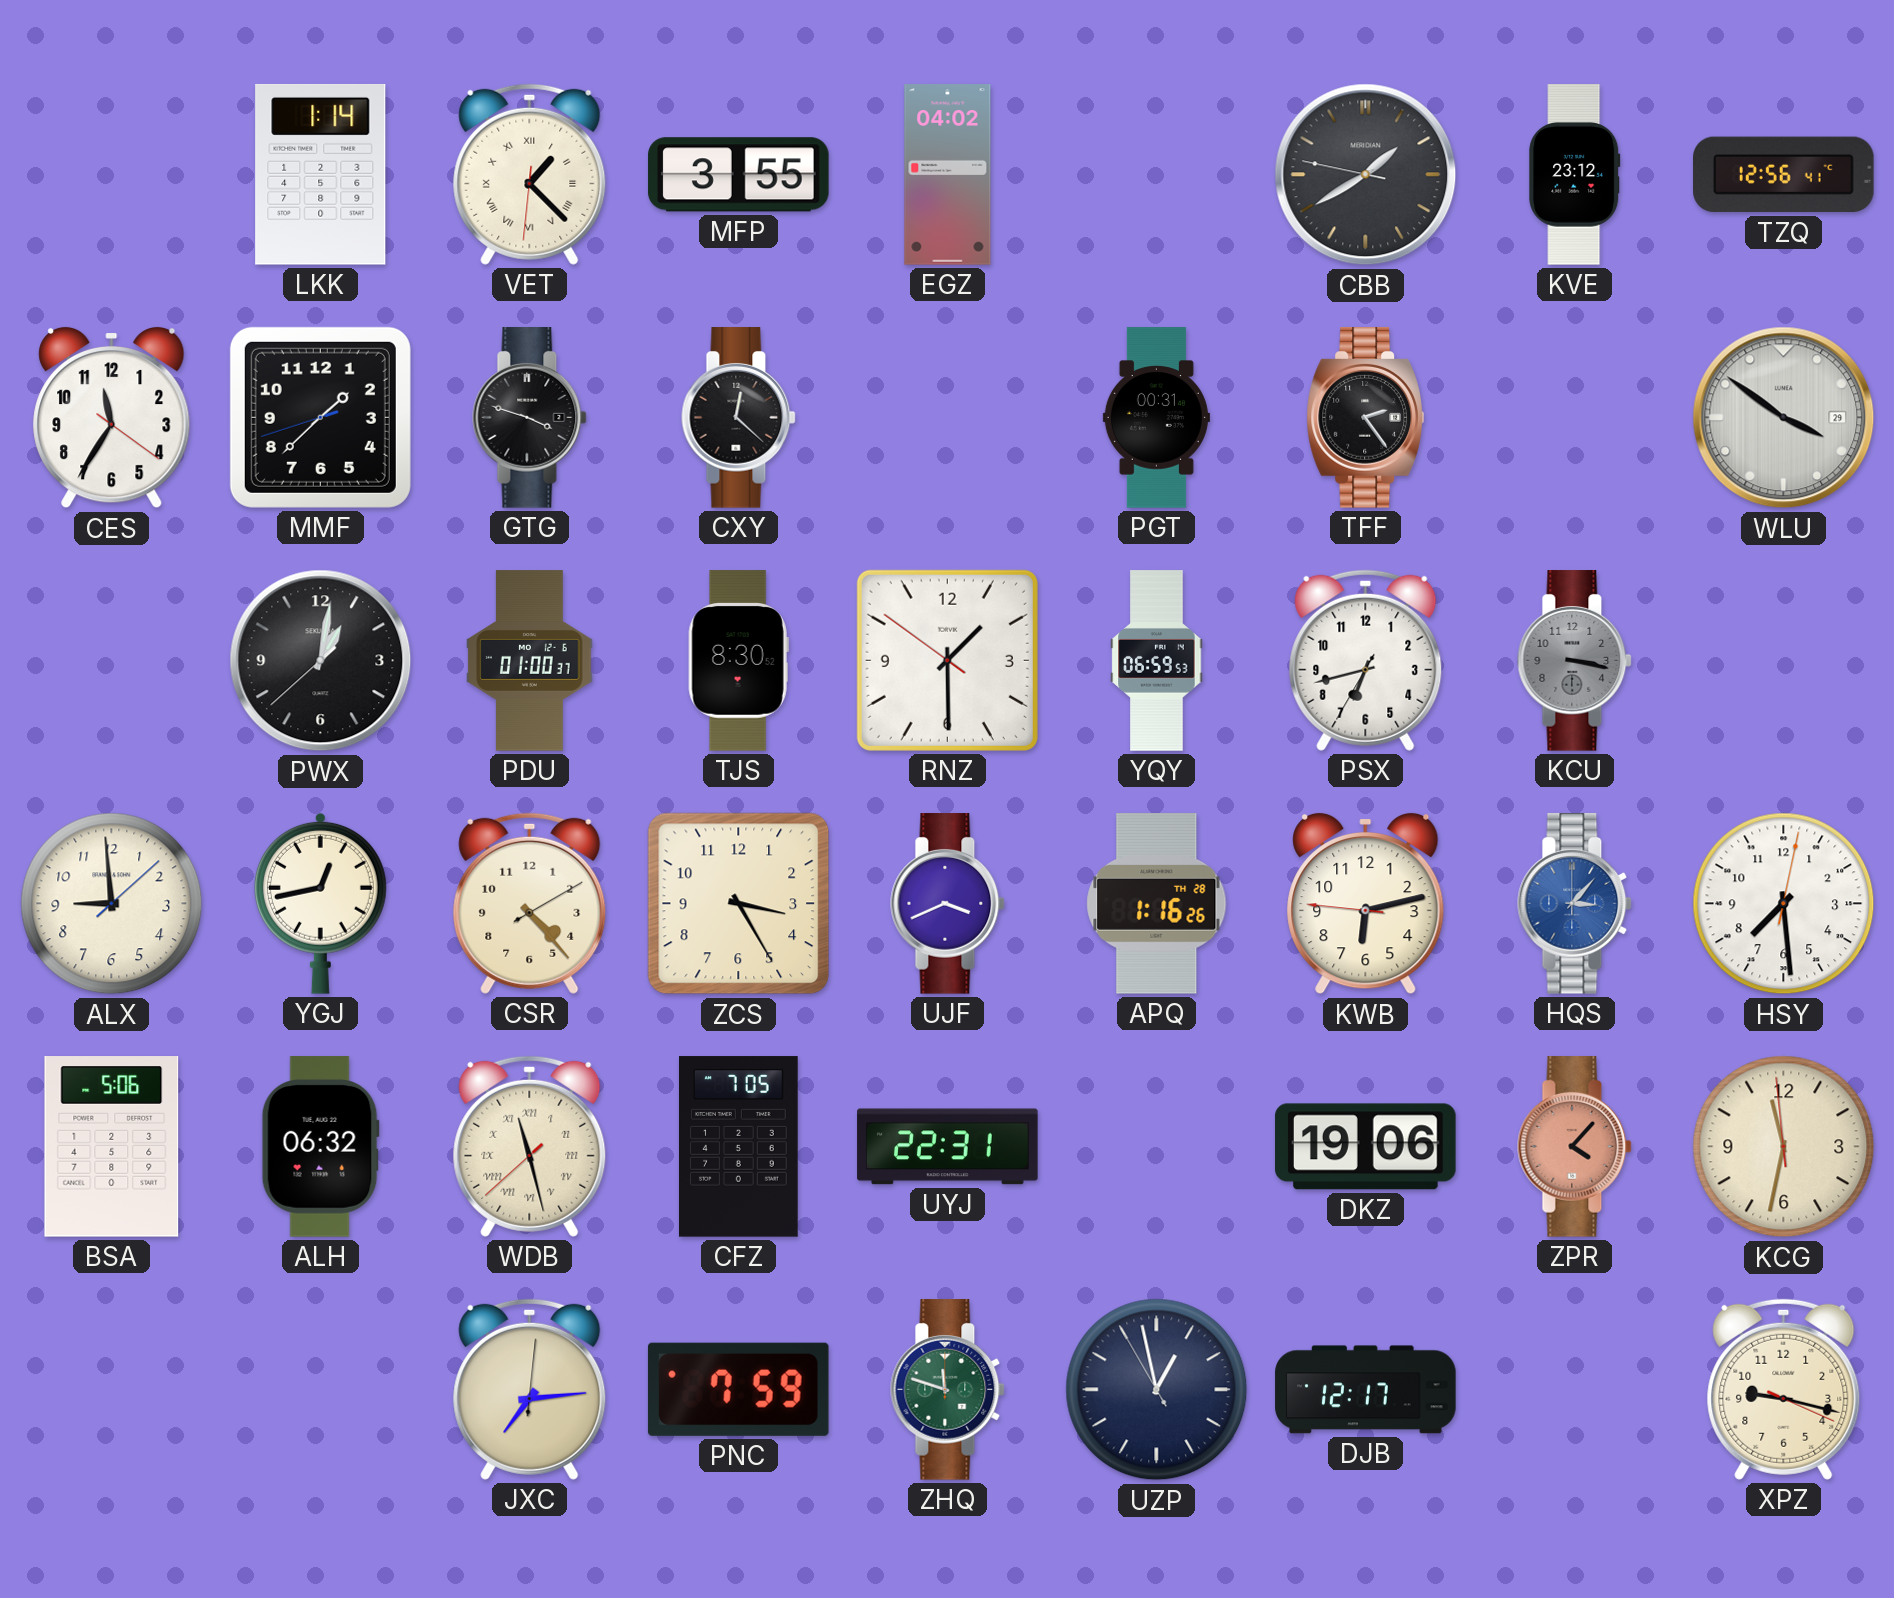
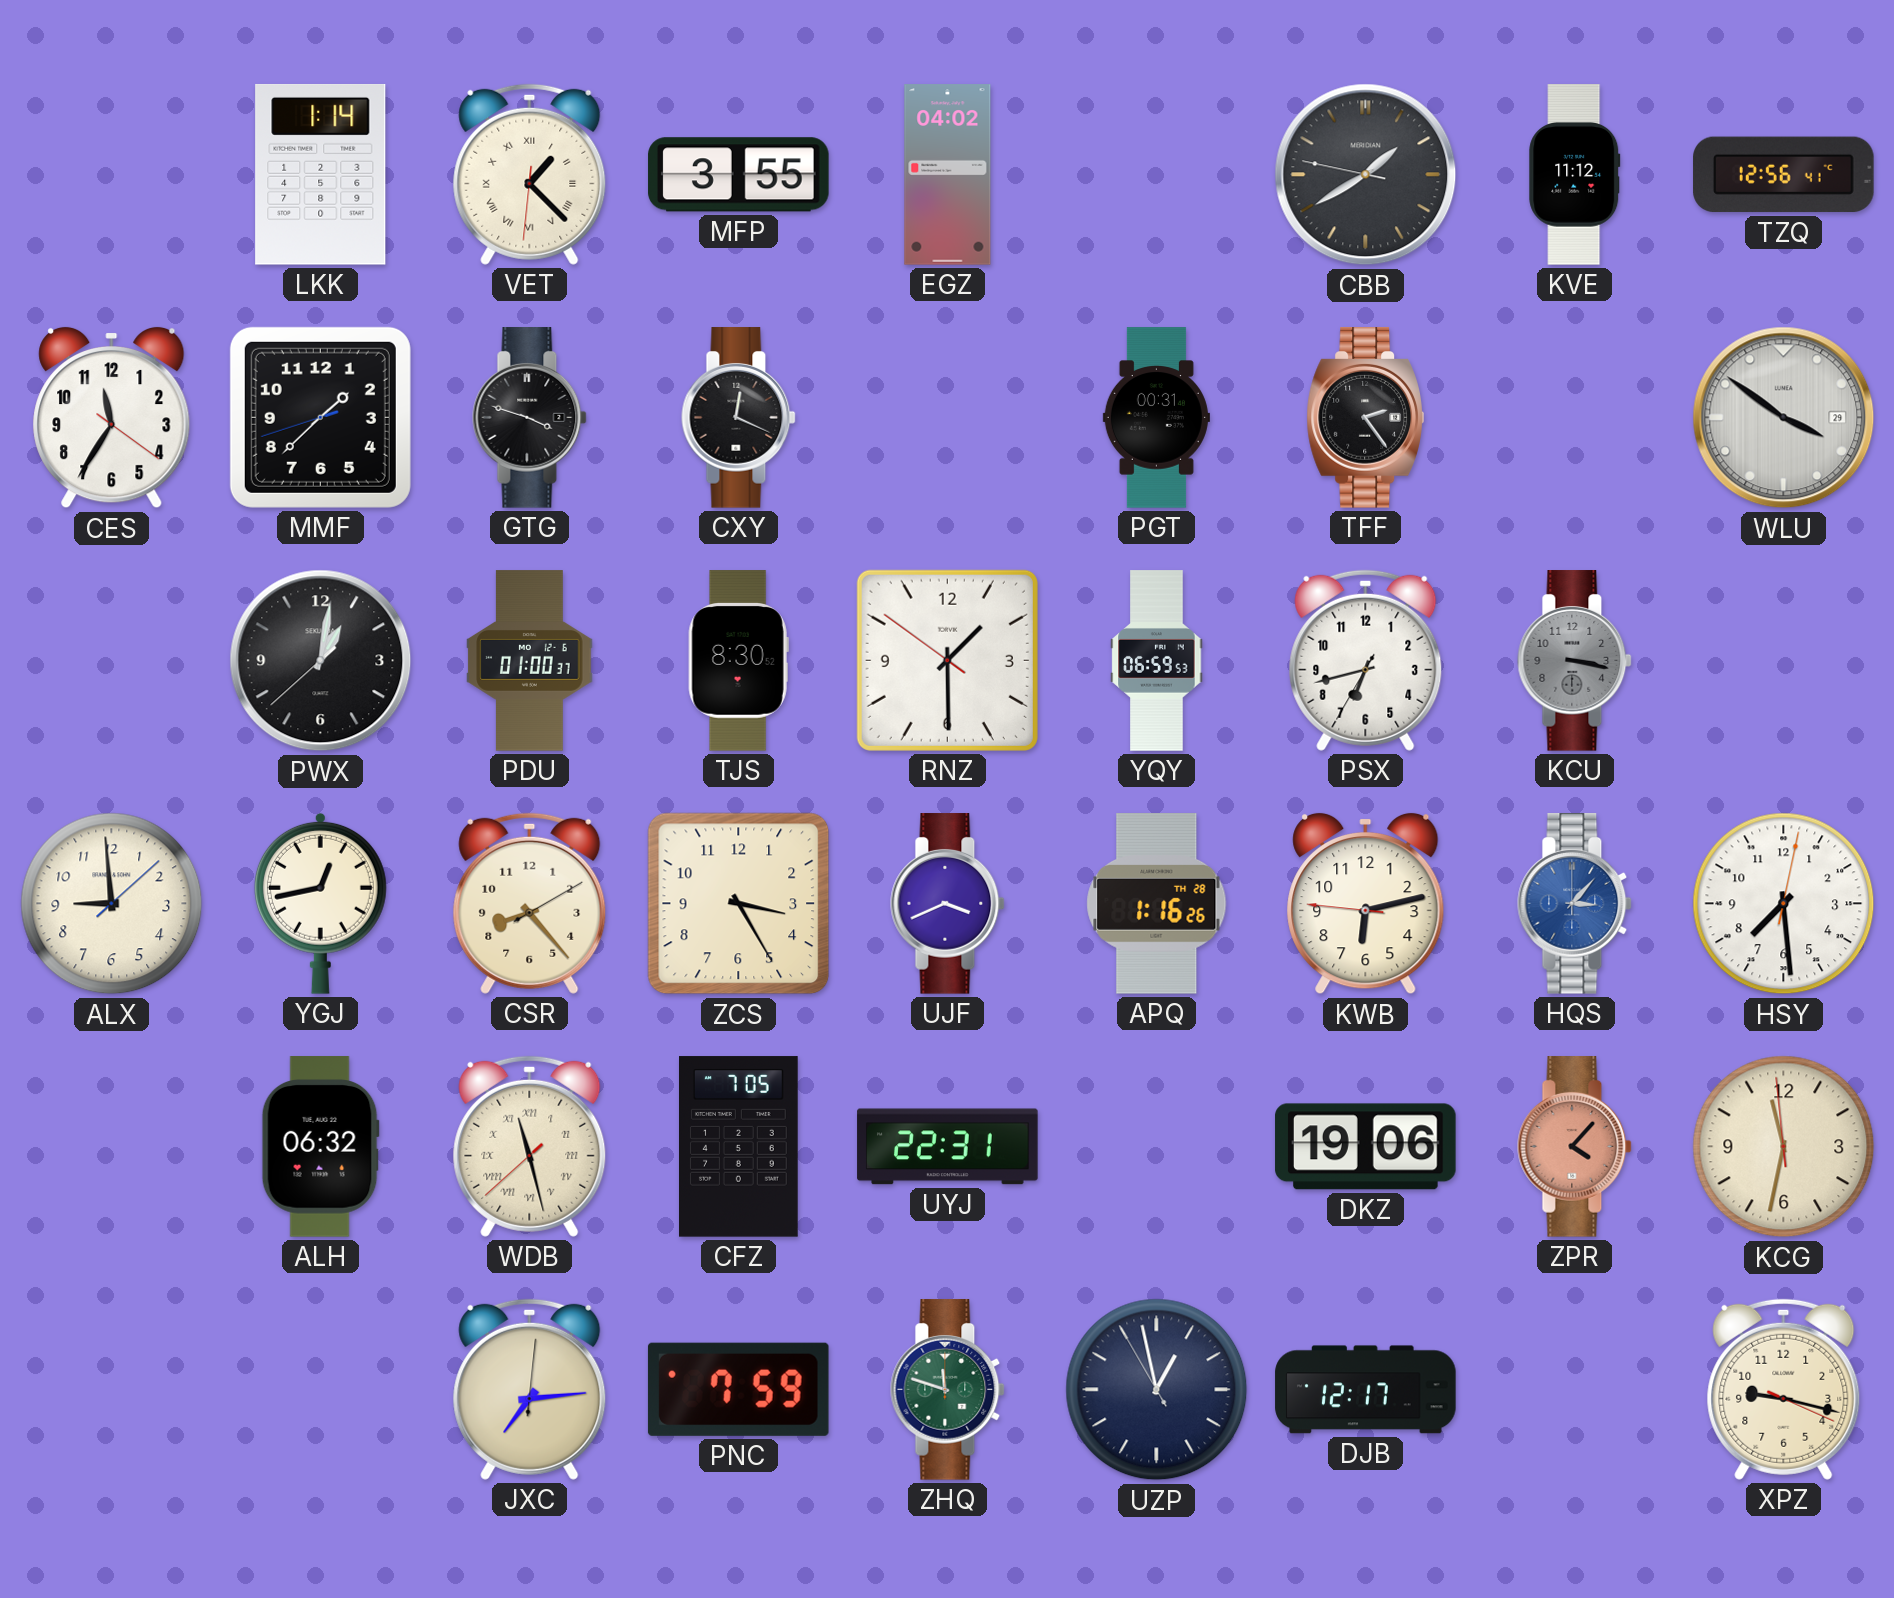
KVE: 23:12 -> 11:12 (1575, 175)
CXY: 12:22 -> 12:19 (739, 418)
CSR: 4:23 -> 8:23 (530, 903)
BSA: 5:06 -> none (112, 1147)
